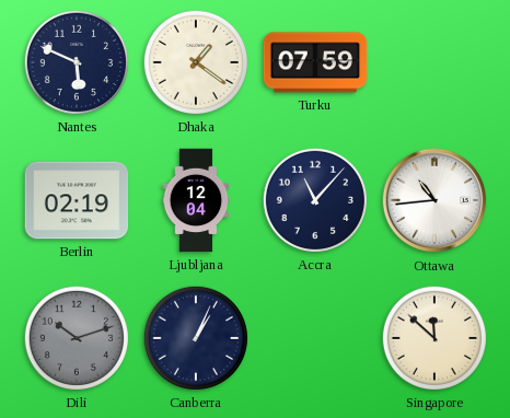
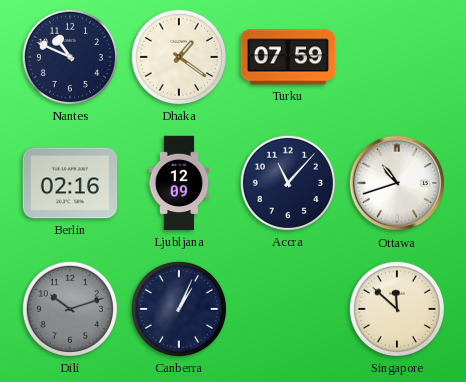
Nantes: 5:49 -> 10:49 (70, 57)
Berlin: 02:19 -> 02:16 (70, 183)
Ljubljana: 12:04 -> 12:09 (179, 183)
Ottawa: 10:44 -> 10:42 (397, 183)
